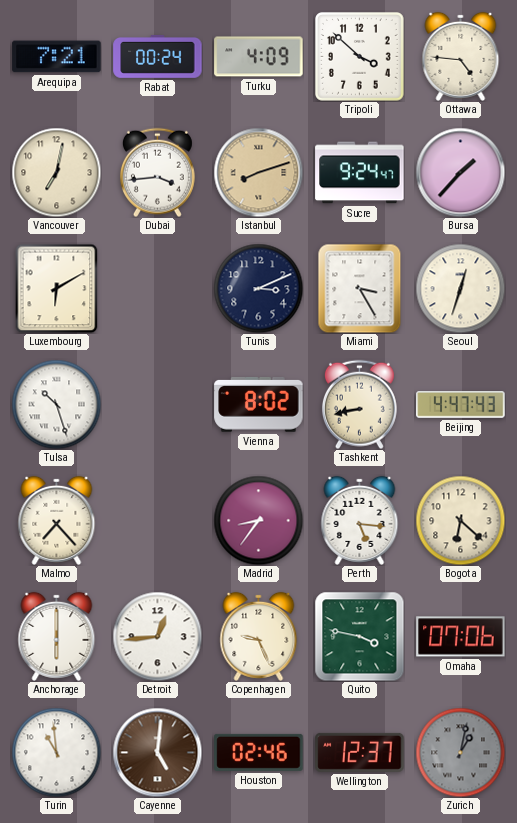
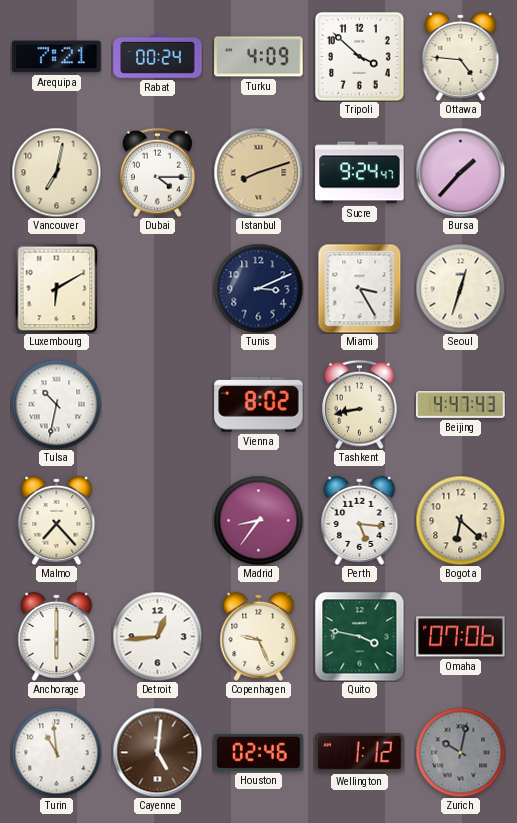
Dubai: 3:44 -> 4:15 (157, 172)
Tulsa: 10:27 -> 10:32 (56, 404)
Wellington: 12:37 -> 1:12 (360, 752)
Zurich: 1:02 -> 10:02 (460, 752)
